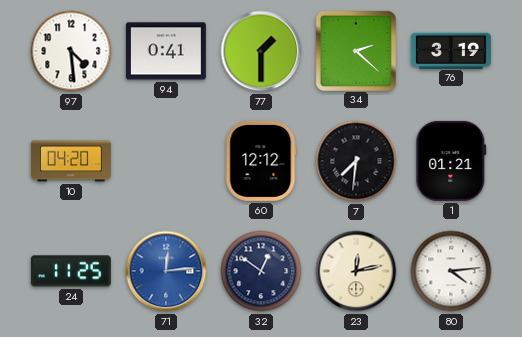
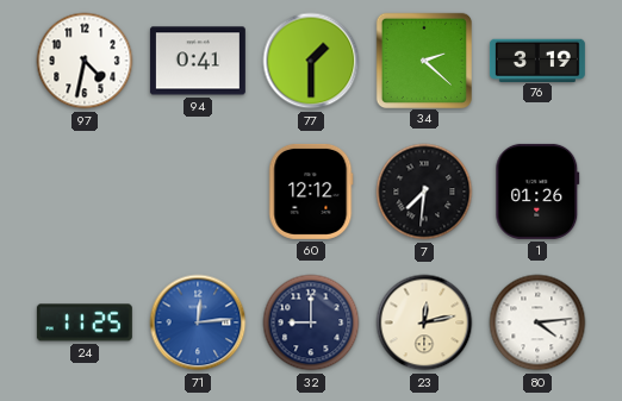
97: 4:29 -> 4:32 (85, 61)
10: 04:20 -> none (71, 161)
1: 01:21 -> 01:26 (537, 192)
32: 12:51 -> 9:00 (311, 322)
